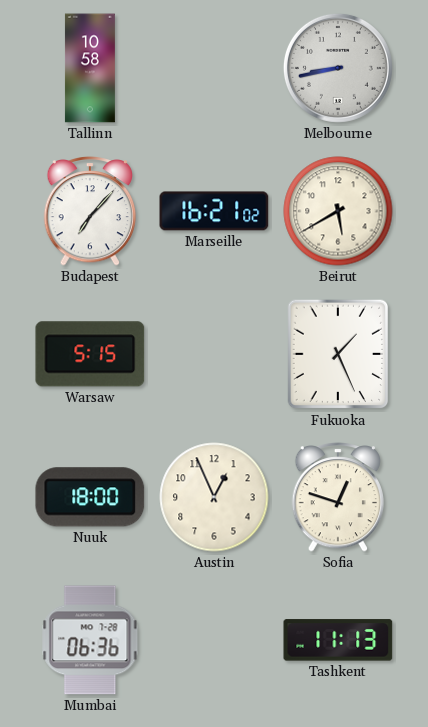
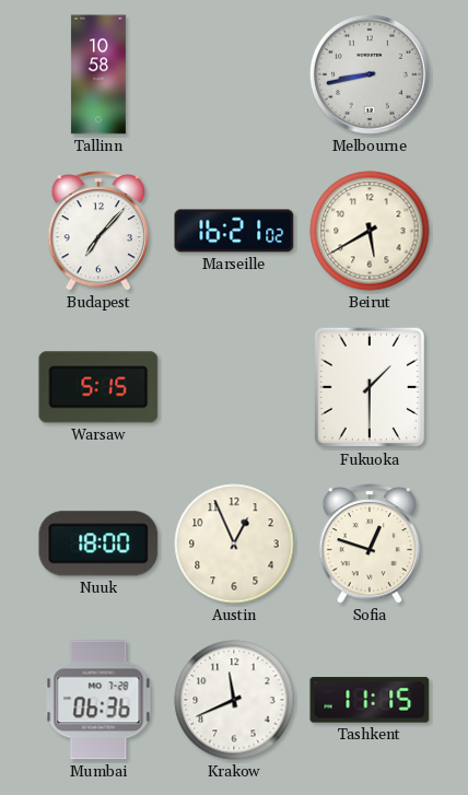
Fukuoka: 1:26 -> 1:30 (370, 387)
Krakow: none -> 11:41 (234, 700)
Tashkent: 11:13 -> 11:15 (370, 700)
